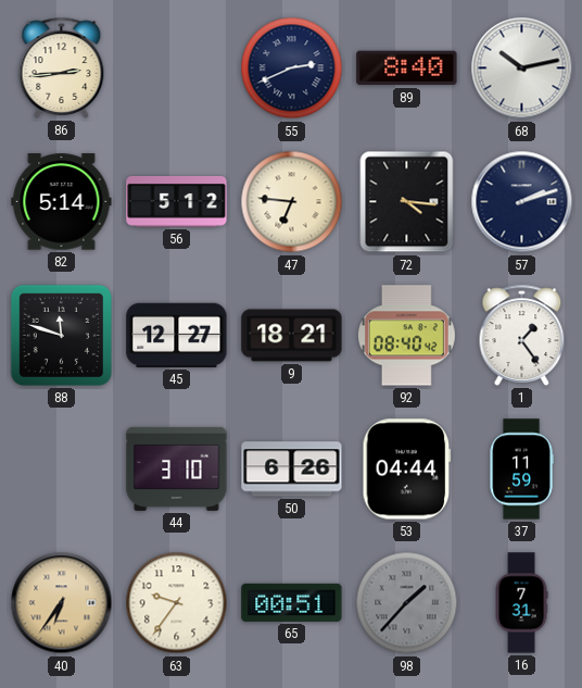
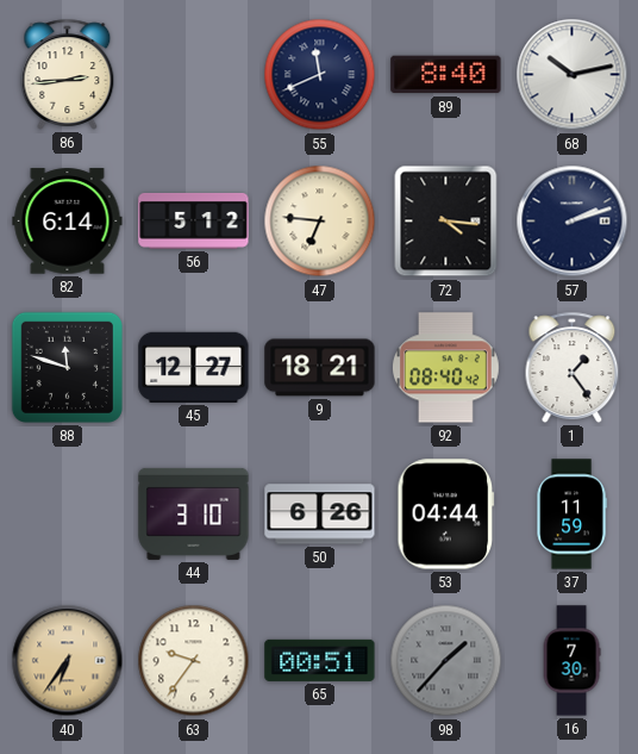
55: 2:41 -> 11:41 (320, 75)
82: 5:14 -> 6:14 (68, 222)
16: 7:31 -> 7:30 (571, 661)
